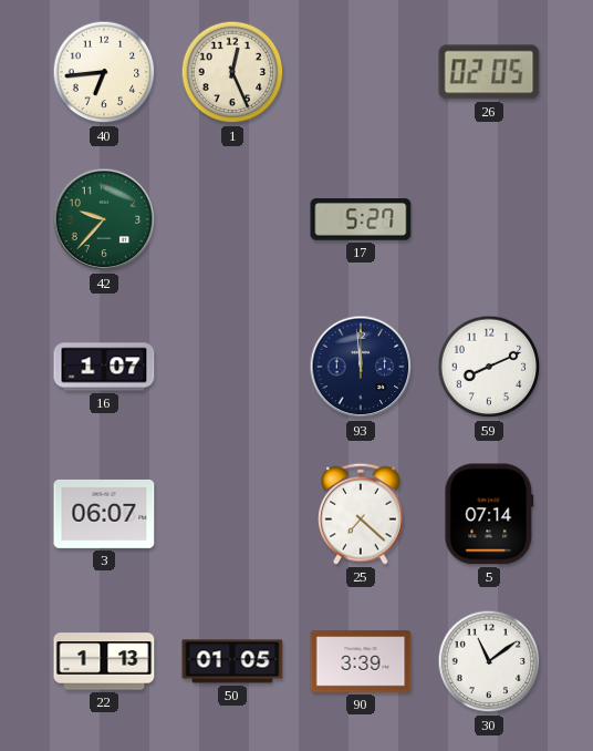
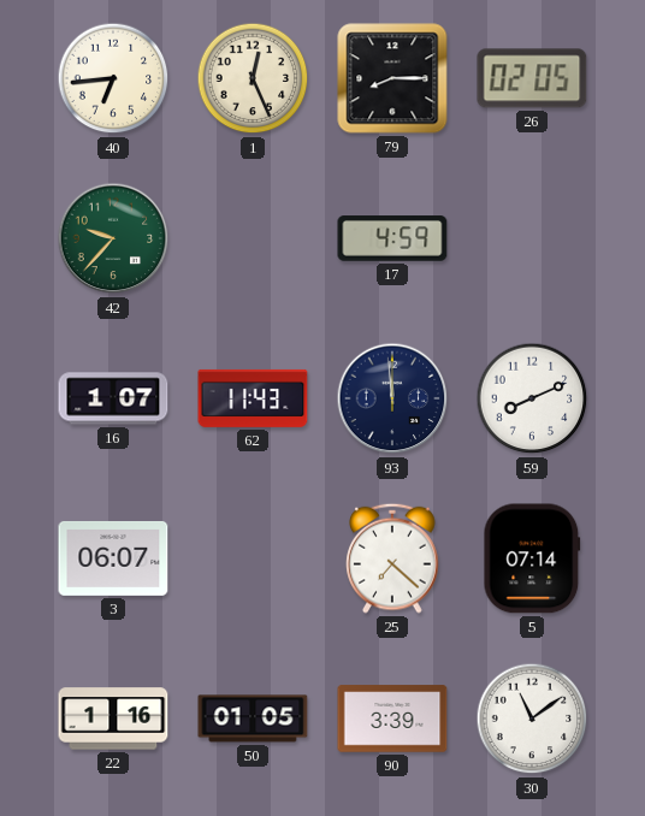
79: none -> 8:15 (392, 78)
17: 5:27 -> 4:59 (392, 238)
62: none -> 11:43 (253, 398)
22: 1:13 -> 1:16 (113, 719)
